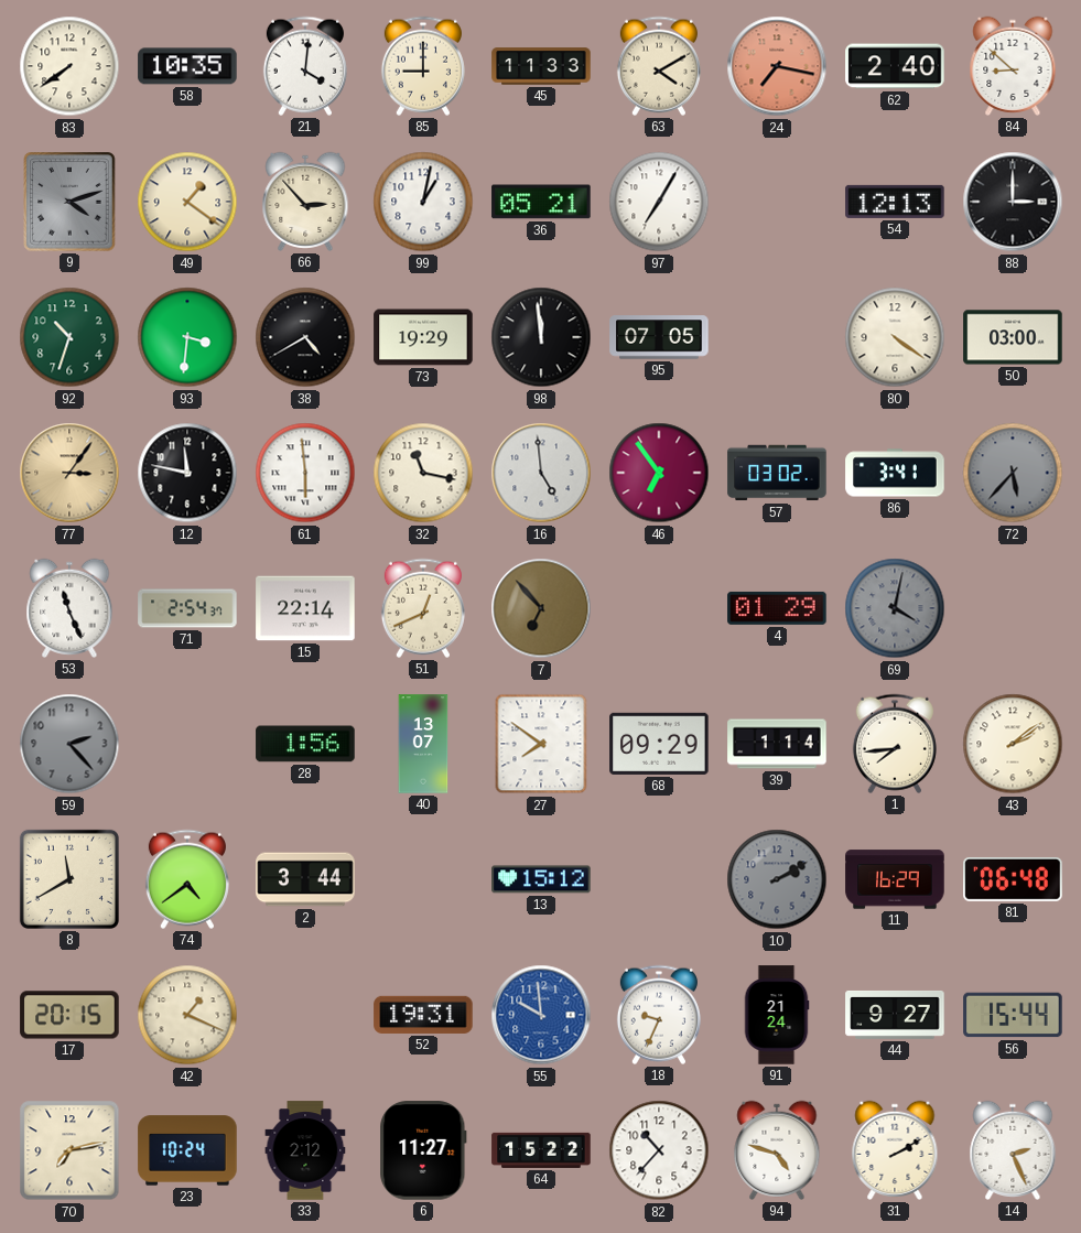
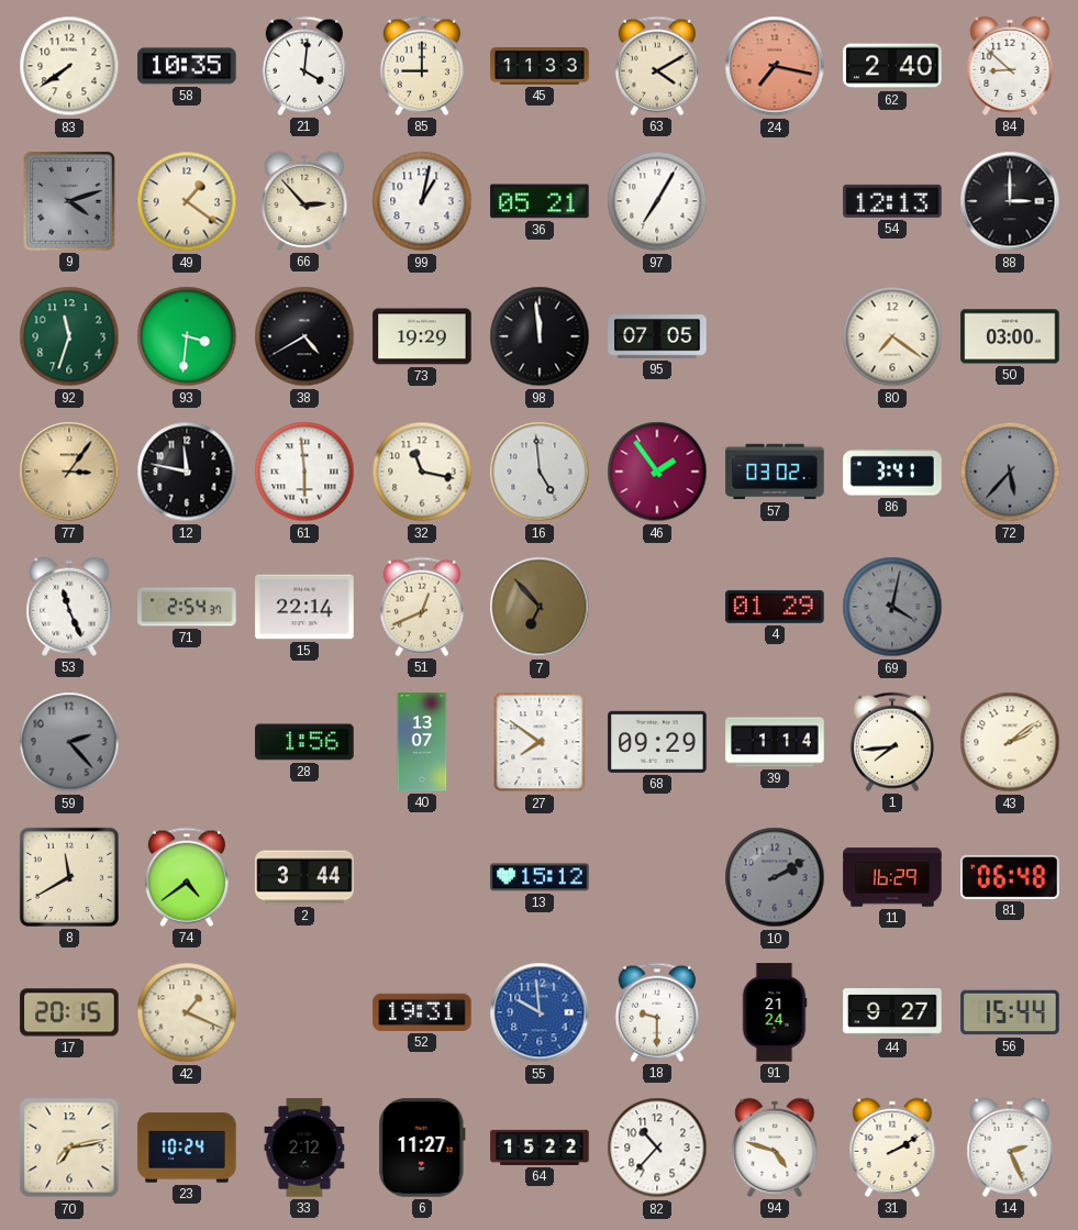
92: 10:33 -> 11:33 (69, 336)
80: 4:21 -> 7:21 (892, 336)
46: 6:54 -> 1:54 (657, 472)
18: 9:34 -> 9:30 (657, 1012)
